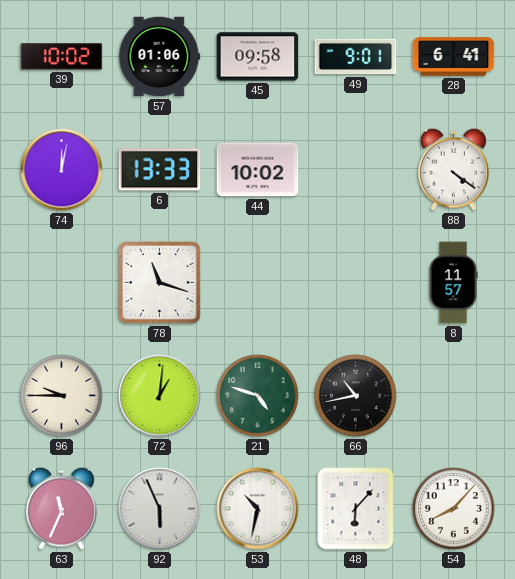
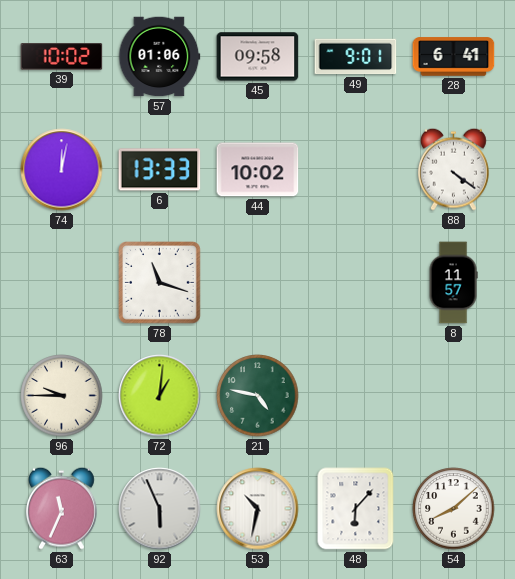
21: 4:48 -> 4:47 (258, 396)
66: 10:43 -> none (356, 396)
54: 8:07 -> 8:08 (454, 509)
